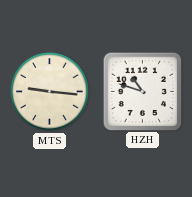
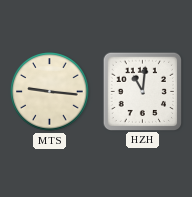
HZH: 10:48 -> 11:01 (142, 91)
